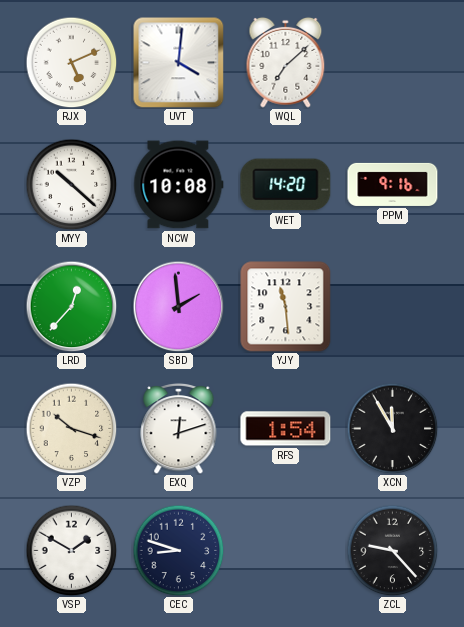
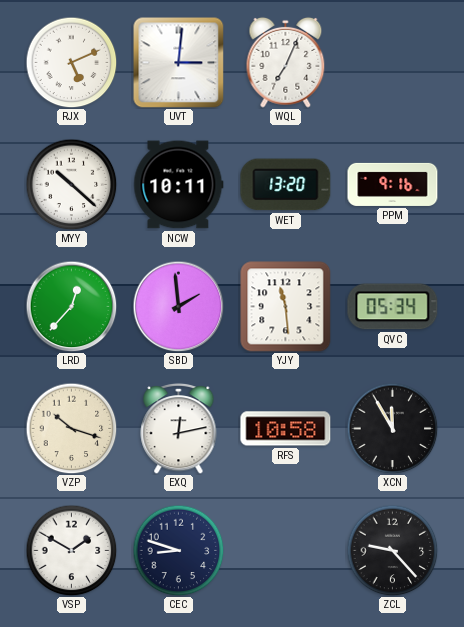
UVT: 4:01 -> 3:01 (178, 62)
WQL: 7:08 -> 7:04 (286, 62)
NCW: 10:08 -> 10:11 (179, 185)
WET: 14:20 -> 13:20 (286, 185)
QVC: none -> 05:34 (393, 307)
EXQ: 12:12 -> 12:13 (179, 428)
RFS: 1:54 -> 10:58 (286, 429)
